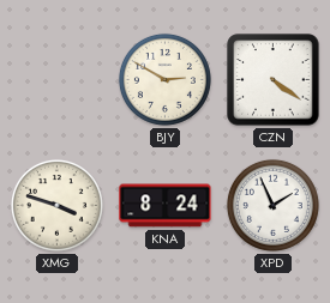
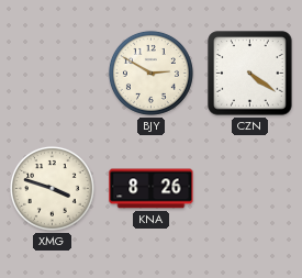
KNA: 8:24 -> 8:26 (152, 189)
XPD: 1:56 -> none (272, 205)
